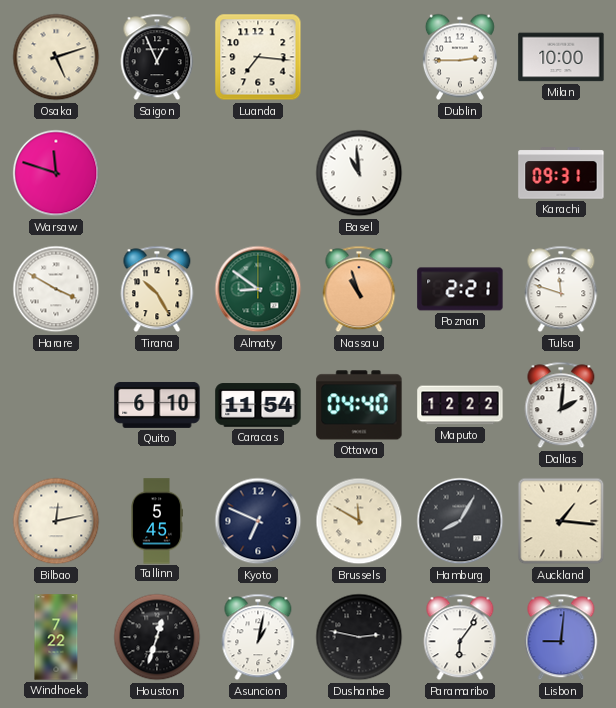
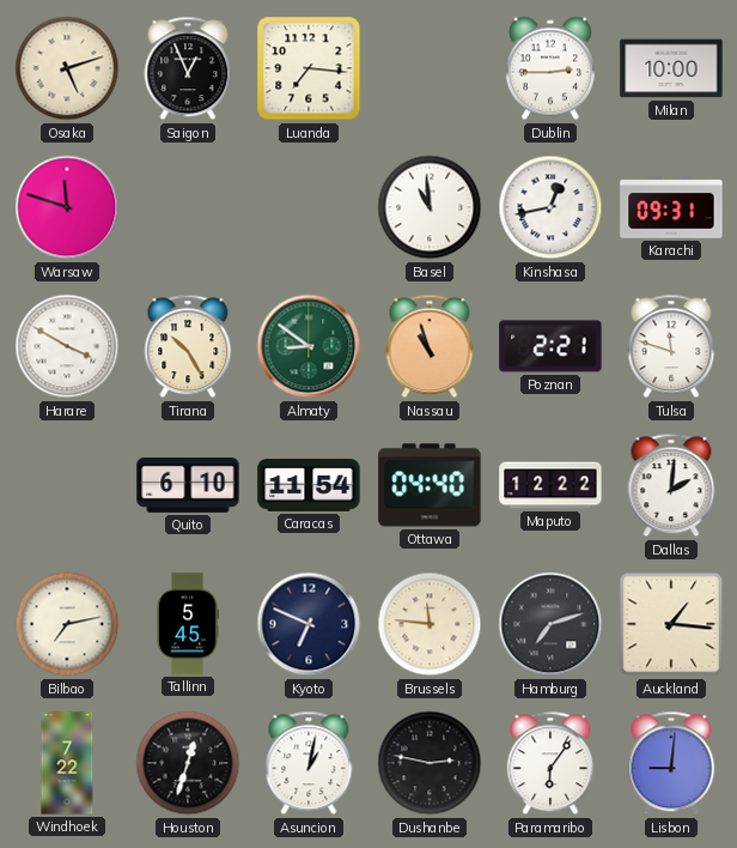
Kinshasa: none -> 12:43 (550, 207)
Bilbao: 12:13 -> 7:13 (67, 624)
Brussels: 11:50 -> 11:46 (430, 624)
Hamburg: 8:05 -> 7:12 (550, 624)
